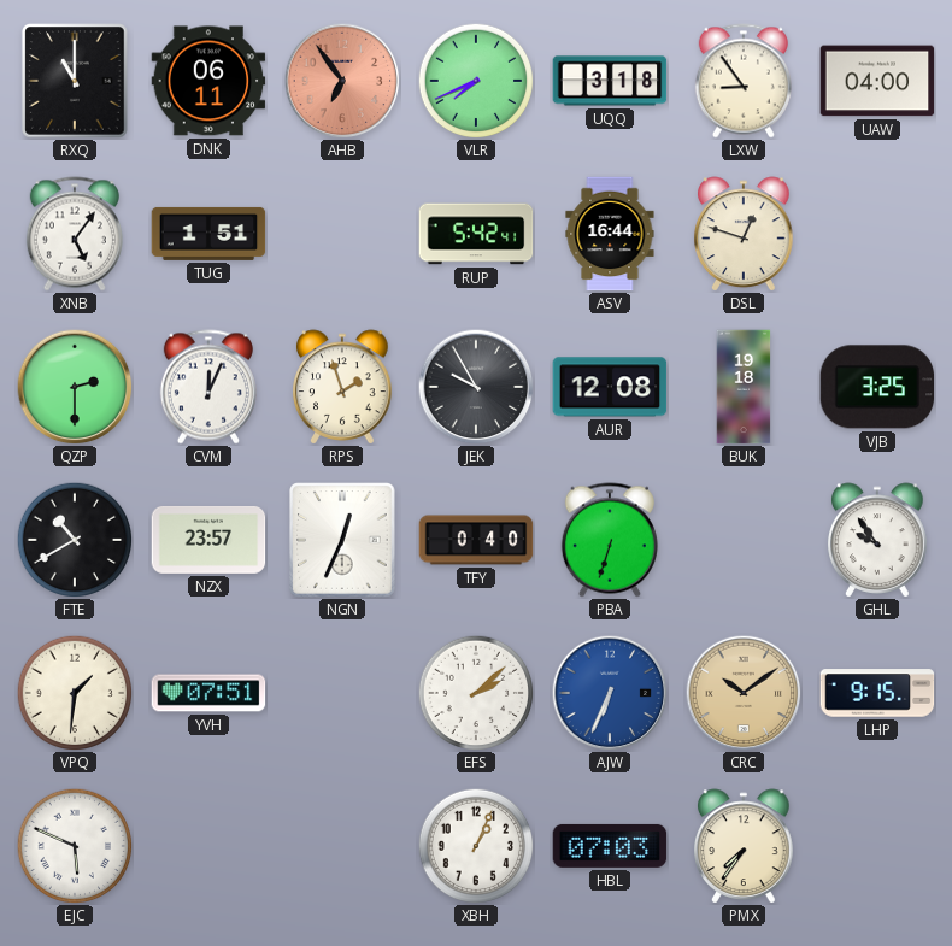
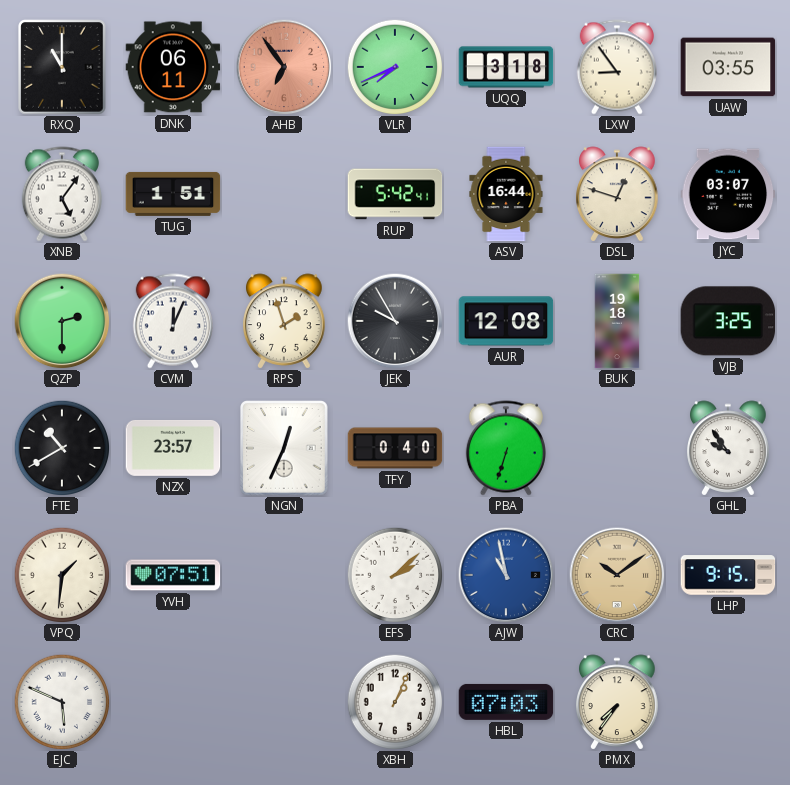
UAW: 04:00 -> 03:55 (728, 67)
JYC: none -> 03:07 (728, 194)
AJW: 6:34 -> 10:58 (506, 575)
